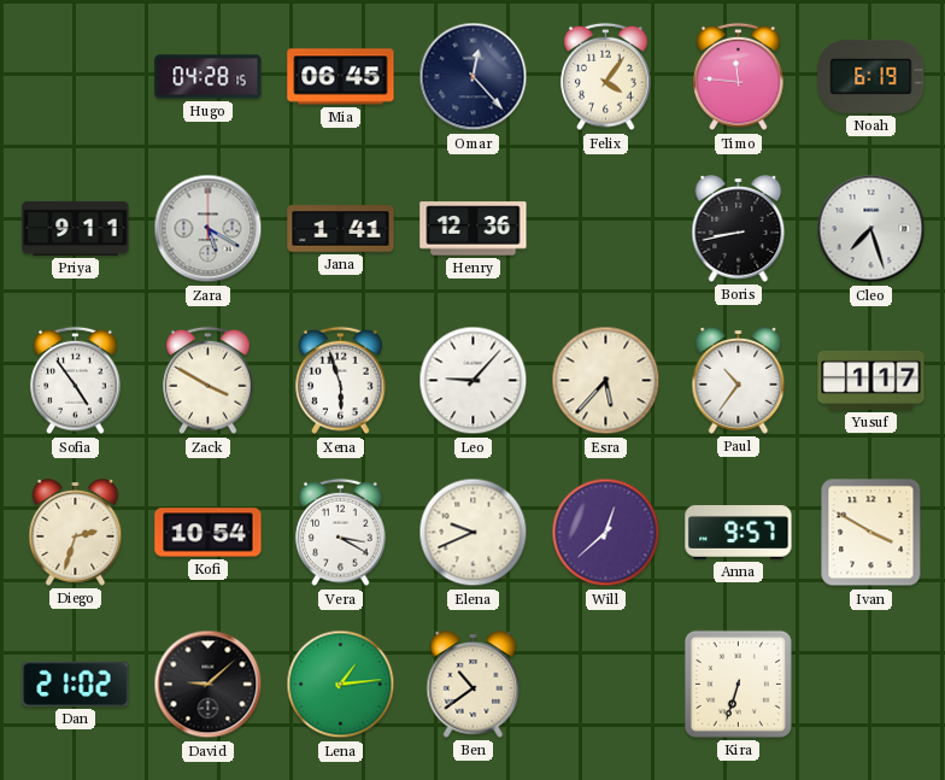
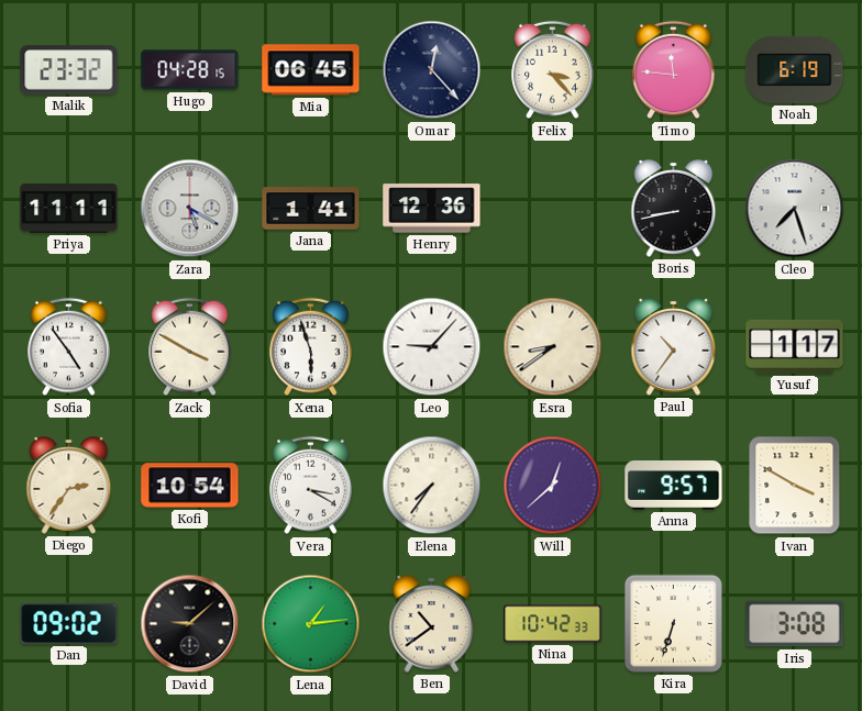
Malik: none -> 23:32 (69, 70)
Felix: 4:06 -> 3:23 (553, 70)
Priya: 9:11 -> 11:11 (69, 208)
Esra: 5:37 -> 8:39 (553, 347)
Diego: 2:33 -> 2:36 (69, 486)
Elena: 9:41 -> 7:36 (432, 486)
Dan: 21:02 -> 09:02 (69, 623)
Nina: none -> 10:42 (553, 624)
Iris: none -> 3:08 (795, 624)
